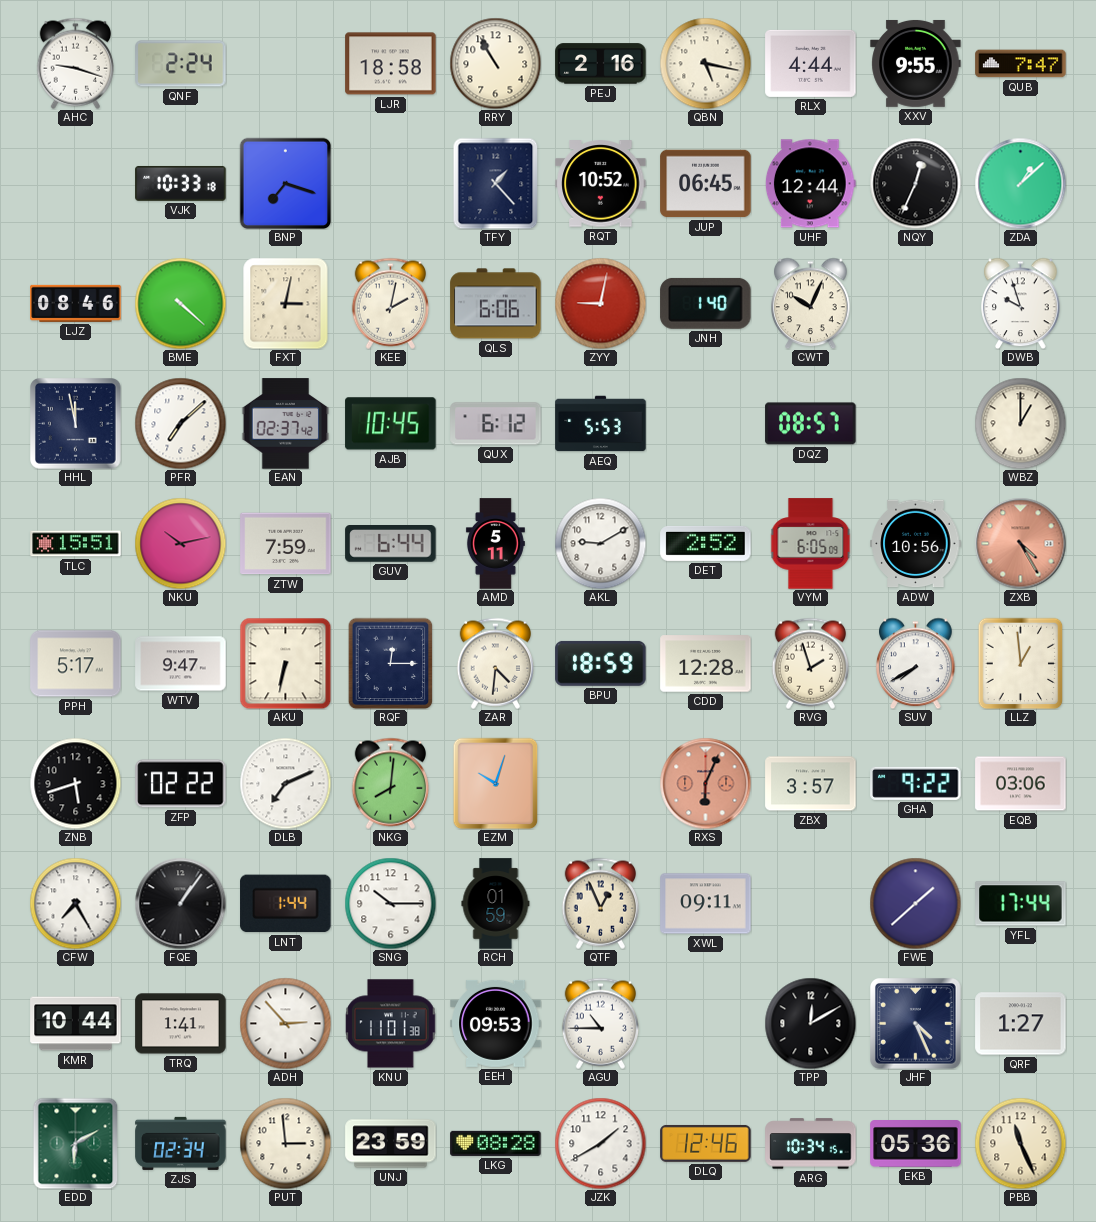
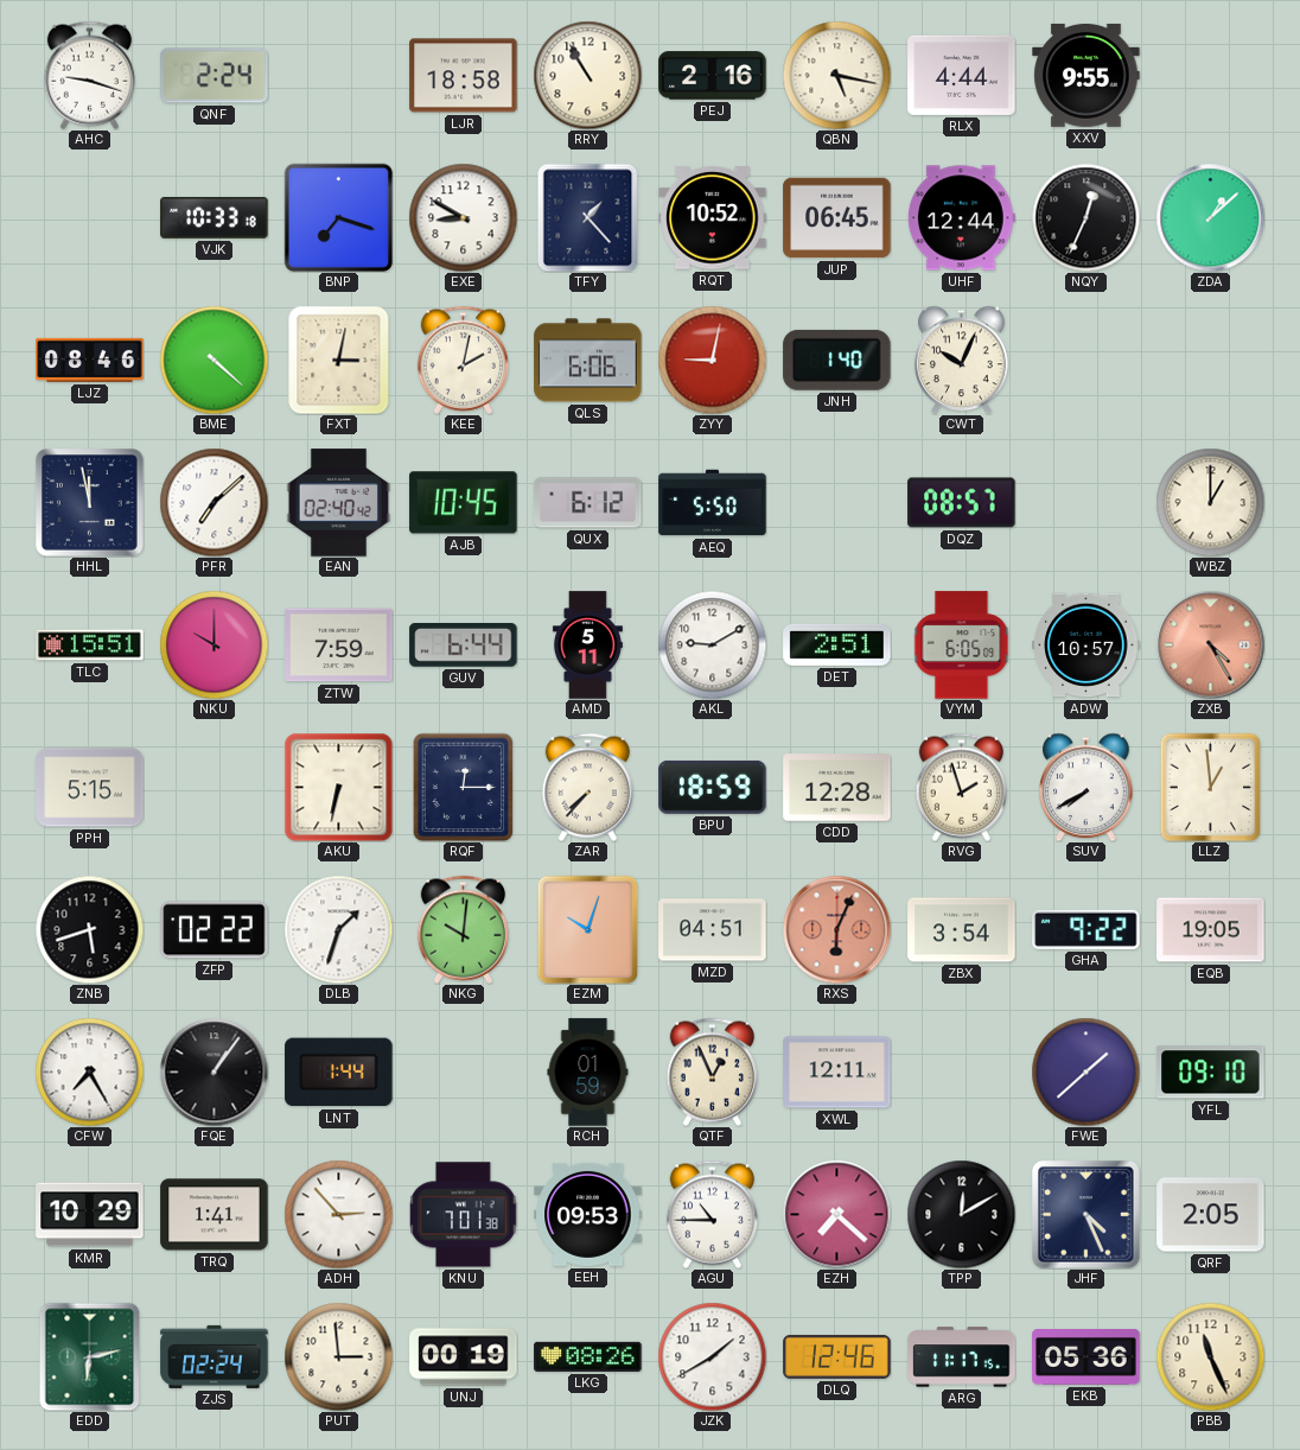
QUB: 7:47 -> none (1021, 64)
EXE: none -> 8:50 (463, 217)
DWB: 9:57 -> none (1021, 303)
EAN: 02:37 -> 02:40 (339, 503)
AEQ: 5:53 -> 5:50 (713, 503)
NKU: 10:13 -> 10:00 (214, 644)
DET: 2:52 -> 2:51 (837, 644)
ADW: 10:56 -> 10:57 (1086, 645)
PPH: 5:17 -> 5:15 (90, 788)
WTV: 9:47 -> none (181, 664)
ZAR: 4:31 -> 7:37 (587, 787)
DLB: 7:11 -> 1:33 (338, 929)
NKG: 8:01 -> 10:01 (463, 929)
MZD: none -> 04:51 (713, 930)
ZBX: 3:57 -> 3:54 (962, 930)
EQB: 03:06 -> 19:05 (1211, 930)
SNG: 10:15 -> none (390, 903)
XWL: 09:11 -> 12:11 (837, 1073)
YFL: 17:44 -> 09:10 (1211, 1073)
KMR: 10:44 -> 10:29 (90, 1215)
KNU: 11:01 -> 7:01 (464, 1215)
EZH: none -> 7:22 (836, 1214)
QRF: 1:27 -> 2:05 (1211, 1215)
EDD: 6:10 -> 6:13 (90, 1356)
ZJS: 02:34 -> 02:24 (215, 1356)
UNJ: 23:59 -> 00:19 (464, 1357)
LKG: 08:28 -> 08:26 (588, 1356)
ARG: 10:34 -> 11:17 (962, 1357)
